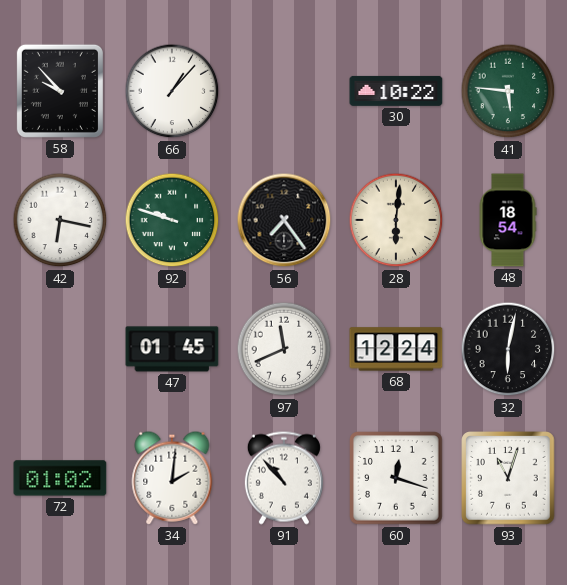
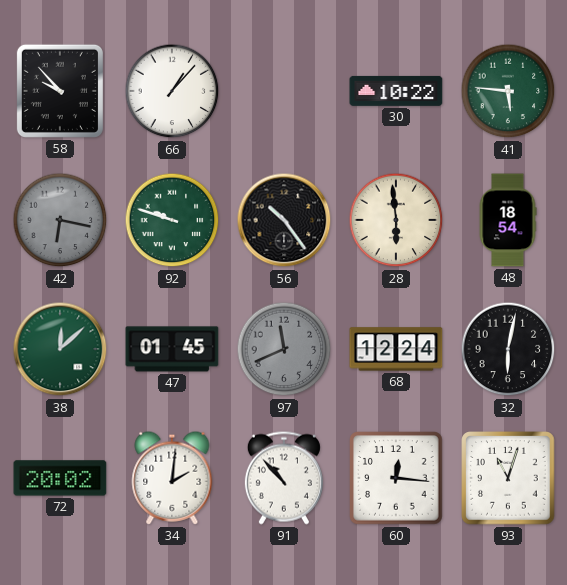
42 dial: white -> grey (60, 220)
56: 7:24 -> 10:24 (284, 220)
28: 6:01 -> 5:59 (396, 220)
38: none -> 12:08 (60, 349)
97 dial: white -> grey (284, 349)
72: 01:02 -> 20:02 (60, 478)
60: 12:18 -> 12:16 (396, 478)
